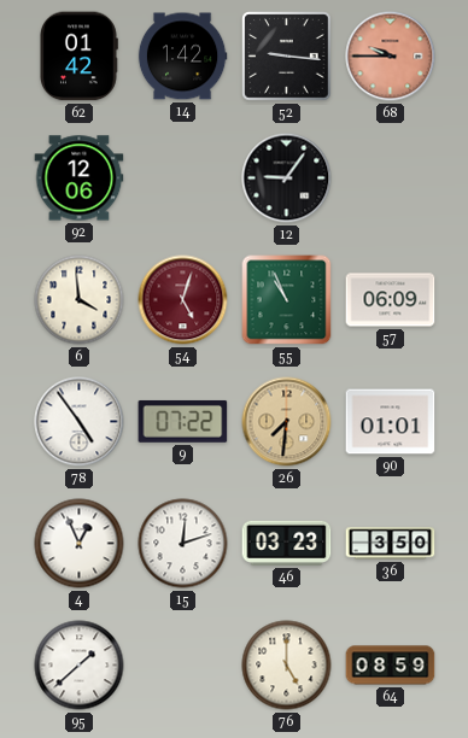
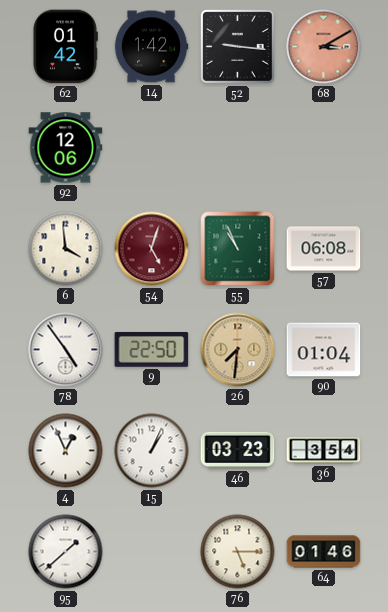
68: 9:45 -> 3:10 (324, 47)
12: 9:06 -> none (287, 178)
57: 06:09 -> 06:08 (324, 249)
9: 07:22 -> 22:50 (152, 350)
90: 01:01 -> 01:04 (324, 350)
15: 12:12 -> 1:04 (152, 451)
36: 3:50 -> 3:54 (324, 451)
76: 5:00 -> 5:15 (238, 552)
64: 08:59 -> 01:46 (324, 552)
